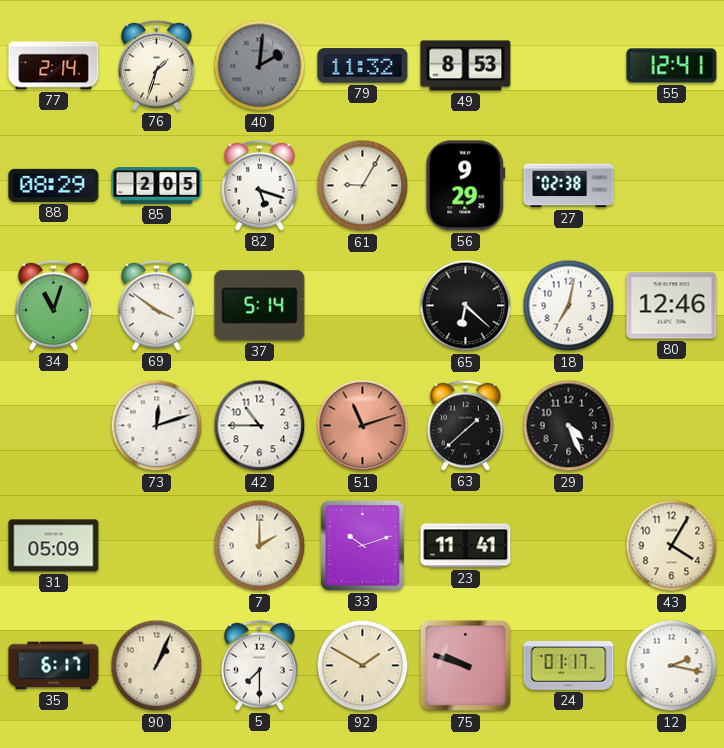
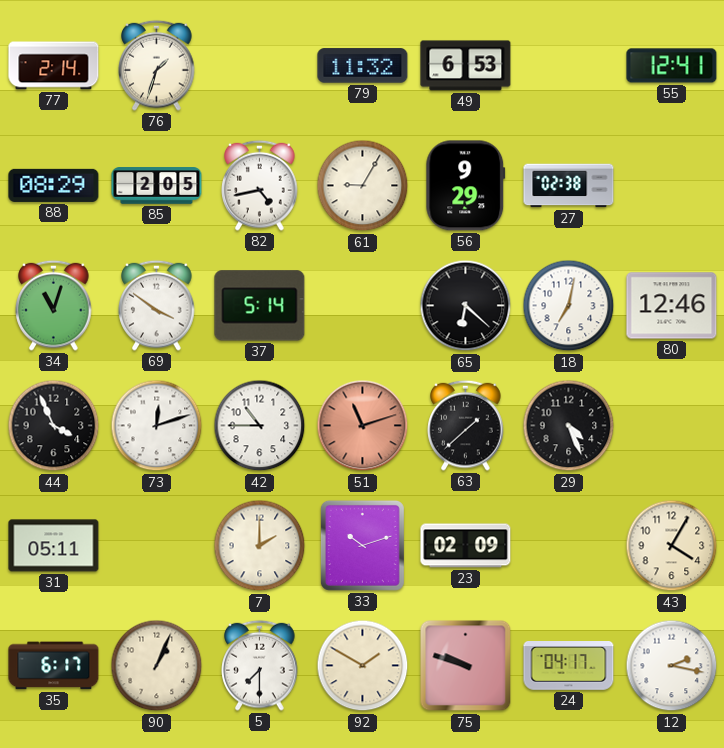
40: 2:01 -> none (260, 66)
49: 8:53 -> 6:53 (466, 66)
82: 5:18 -> 4:43 (260, 185)
44: none -> 3:56 (54, 426)
31: 05:09 -> 05:11 (54, 546)
23: 11:41 -> 02:09 (466, 546)
24: 01:17 -> 04:17 (569, 666)
